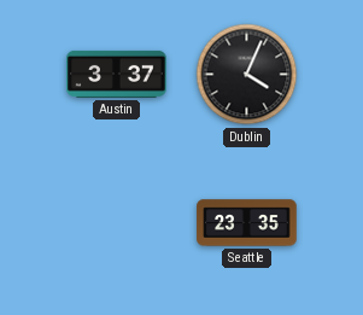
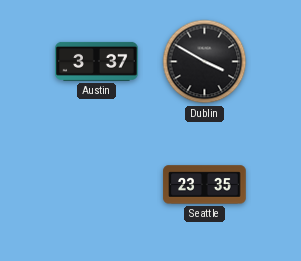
Dublin: 4:04 -> 3:50 (205, 62)
